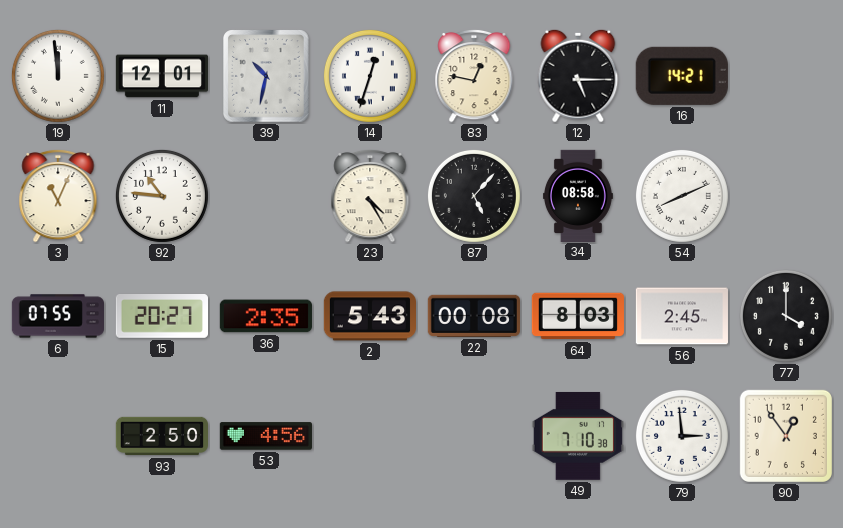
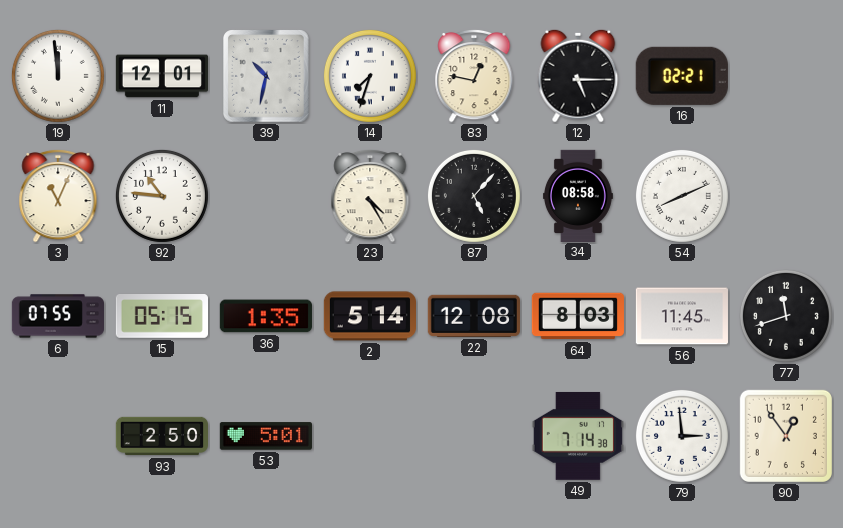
14: 12:33 -> 7:33 (370, 76)
16: 14:21 -> 02:21 (682, 76)
15: 20:27 -> 05:15 (161, 317)
36: 2:35 -> 1:35 (266, 316)
2: 5:43 -> 5:14 (369, 316)
22: 00:08 -> 12:08 (474, 316)
56: 2:45 -> 11:45 (682, 316)
77: 4:00 -> 11:42 (786, 316)
53: 4:56 -> 5:01 (266, 436)
49: 7:10 -> 7:14 (578, 436)
